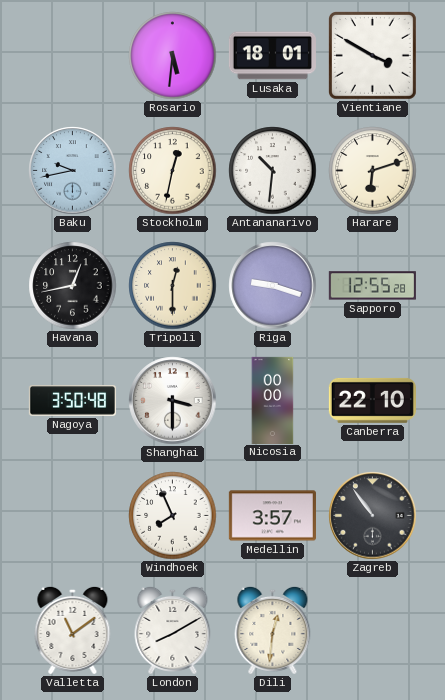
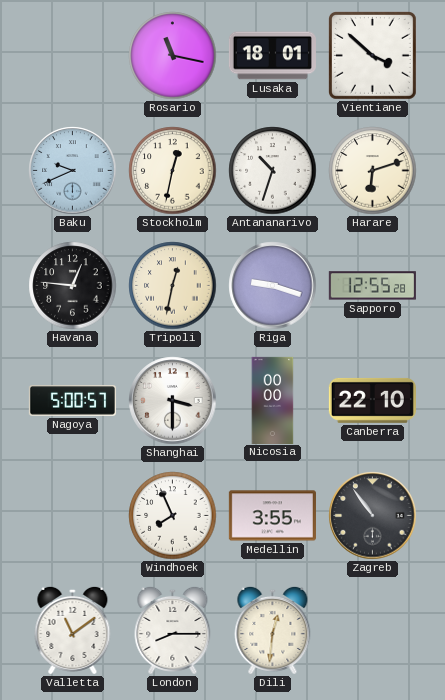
Rosario: 5:31 -> 11:17 (173, 56)
Vientiane: 3:50 -> 3:52 (372, 55)
Baku: 9:43 -> 9:41 (73, 171)
Antananarivo: 10:31 -> 10:33 (273, 171)
Havana: 12:43 -> 12:46 (73, 286)
Tripoli: 12:30 -> 12:32 (173, 286)
Nagoya: 3:50 -> 5:00 (72, 401)
Medellin: 3:57 -> 3:55 (272, 516)
London: 8:10 -> 8:15 (173, 630)
